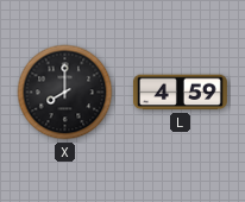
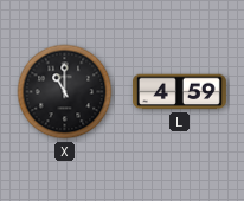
X: 8:00 -> 11:00 (65, 92)
